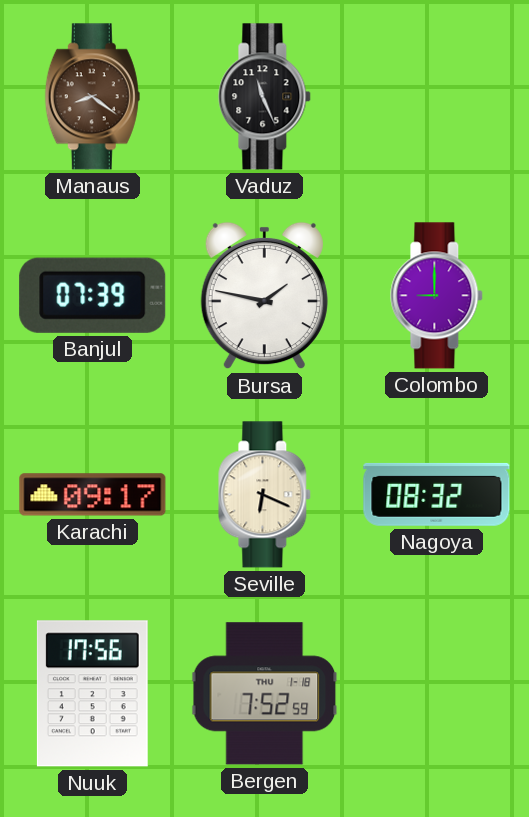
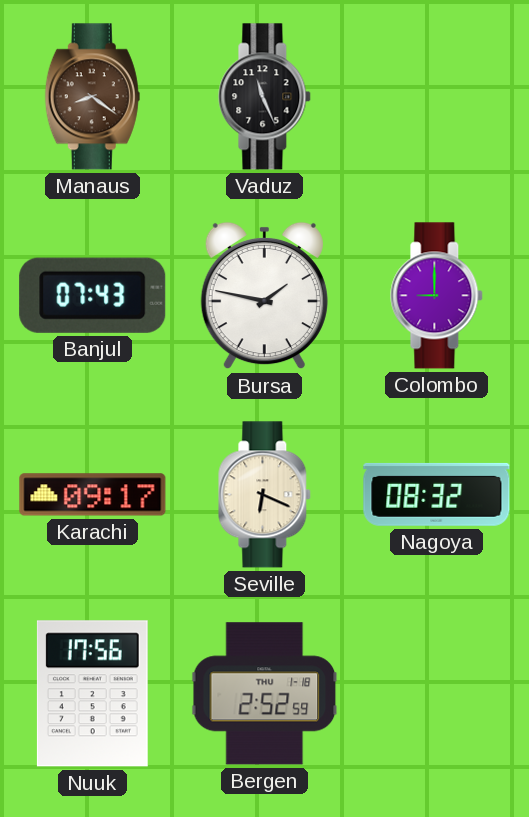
Banjul: 07:39 -> 07:43 (93, 295)
Bergen: 7:52 -> 2:52 (265, 694)
